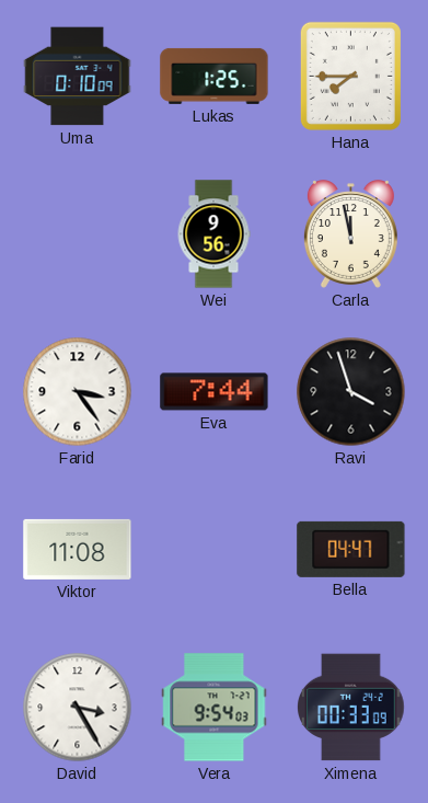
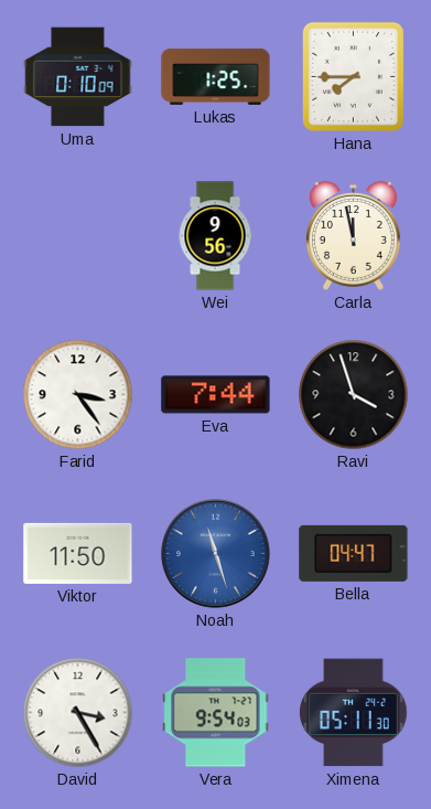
Viktor: 11:08 -> 11:50 (78, 553)
Noah: none -> 11:27 (216, 554)
Ximena: 00:33 -> 05:11 (354, 713)
